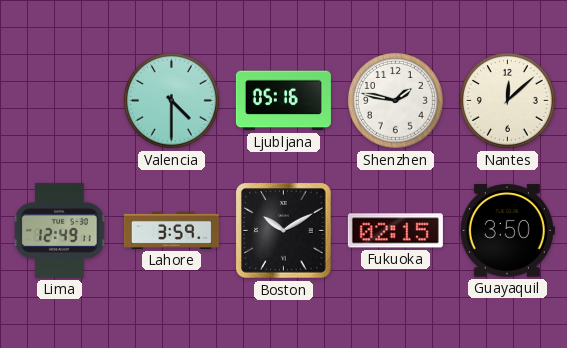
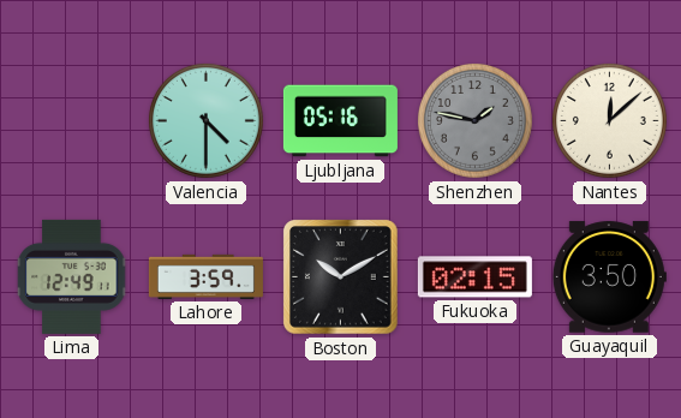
Shenzhen dial: white -> grey (474, 120)
